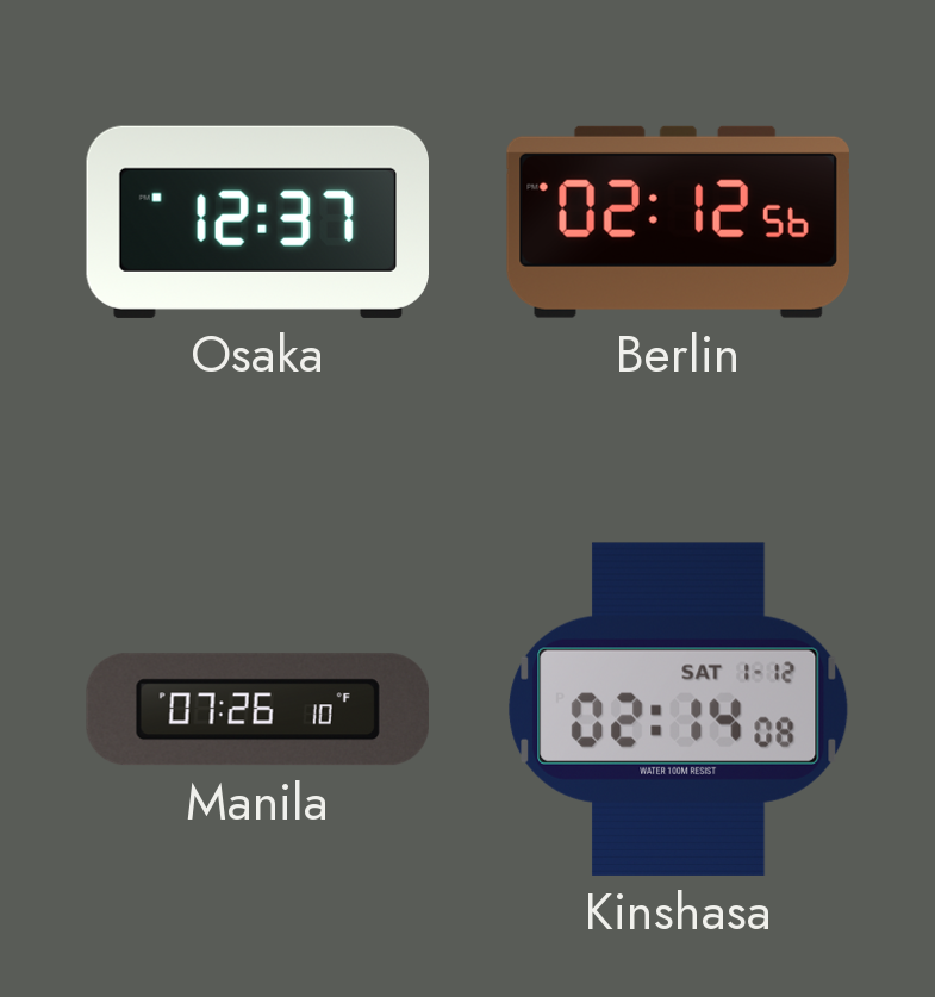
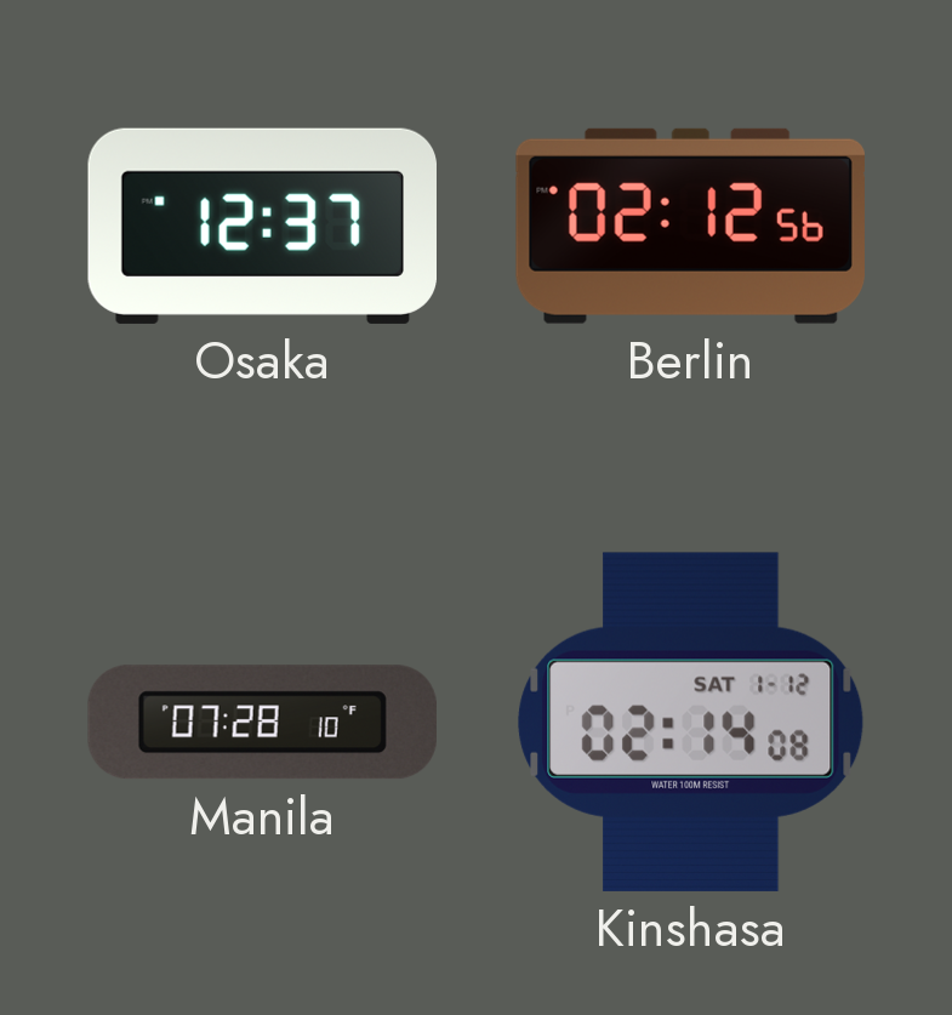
Manila: 07:26 -> 07:28 (262, 723)
